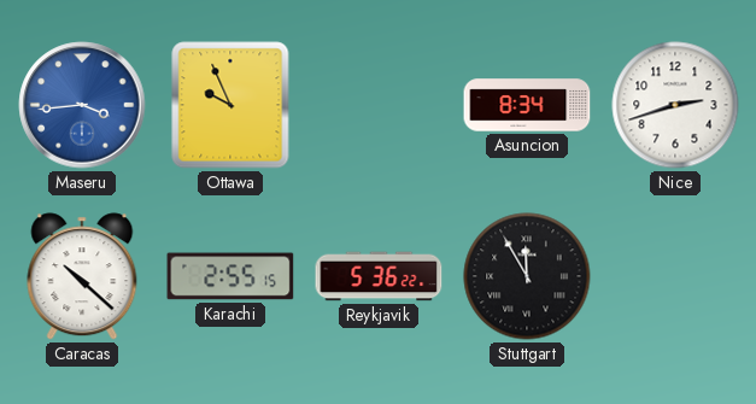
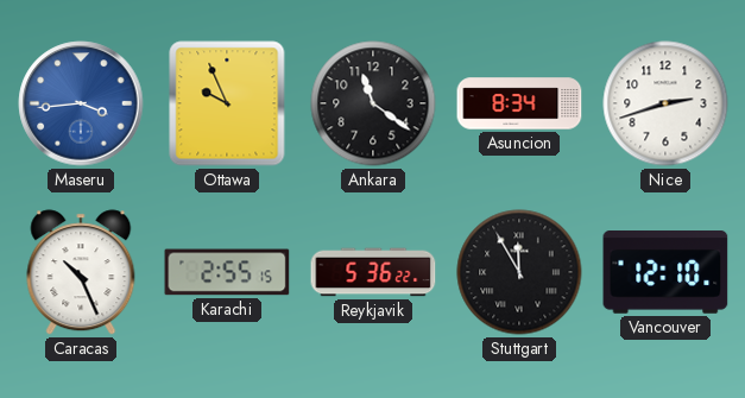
Ankara: none -> 11:21 (373, 103)
Caracas: 10:22 -> 10:26 (81, 272)
Vancouver: none -> 12:10 (665, 273)
